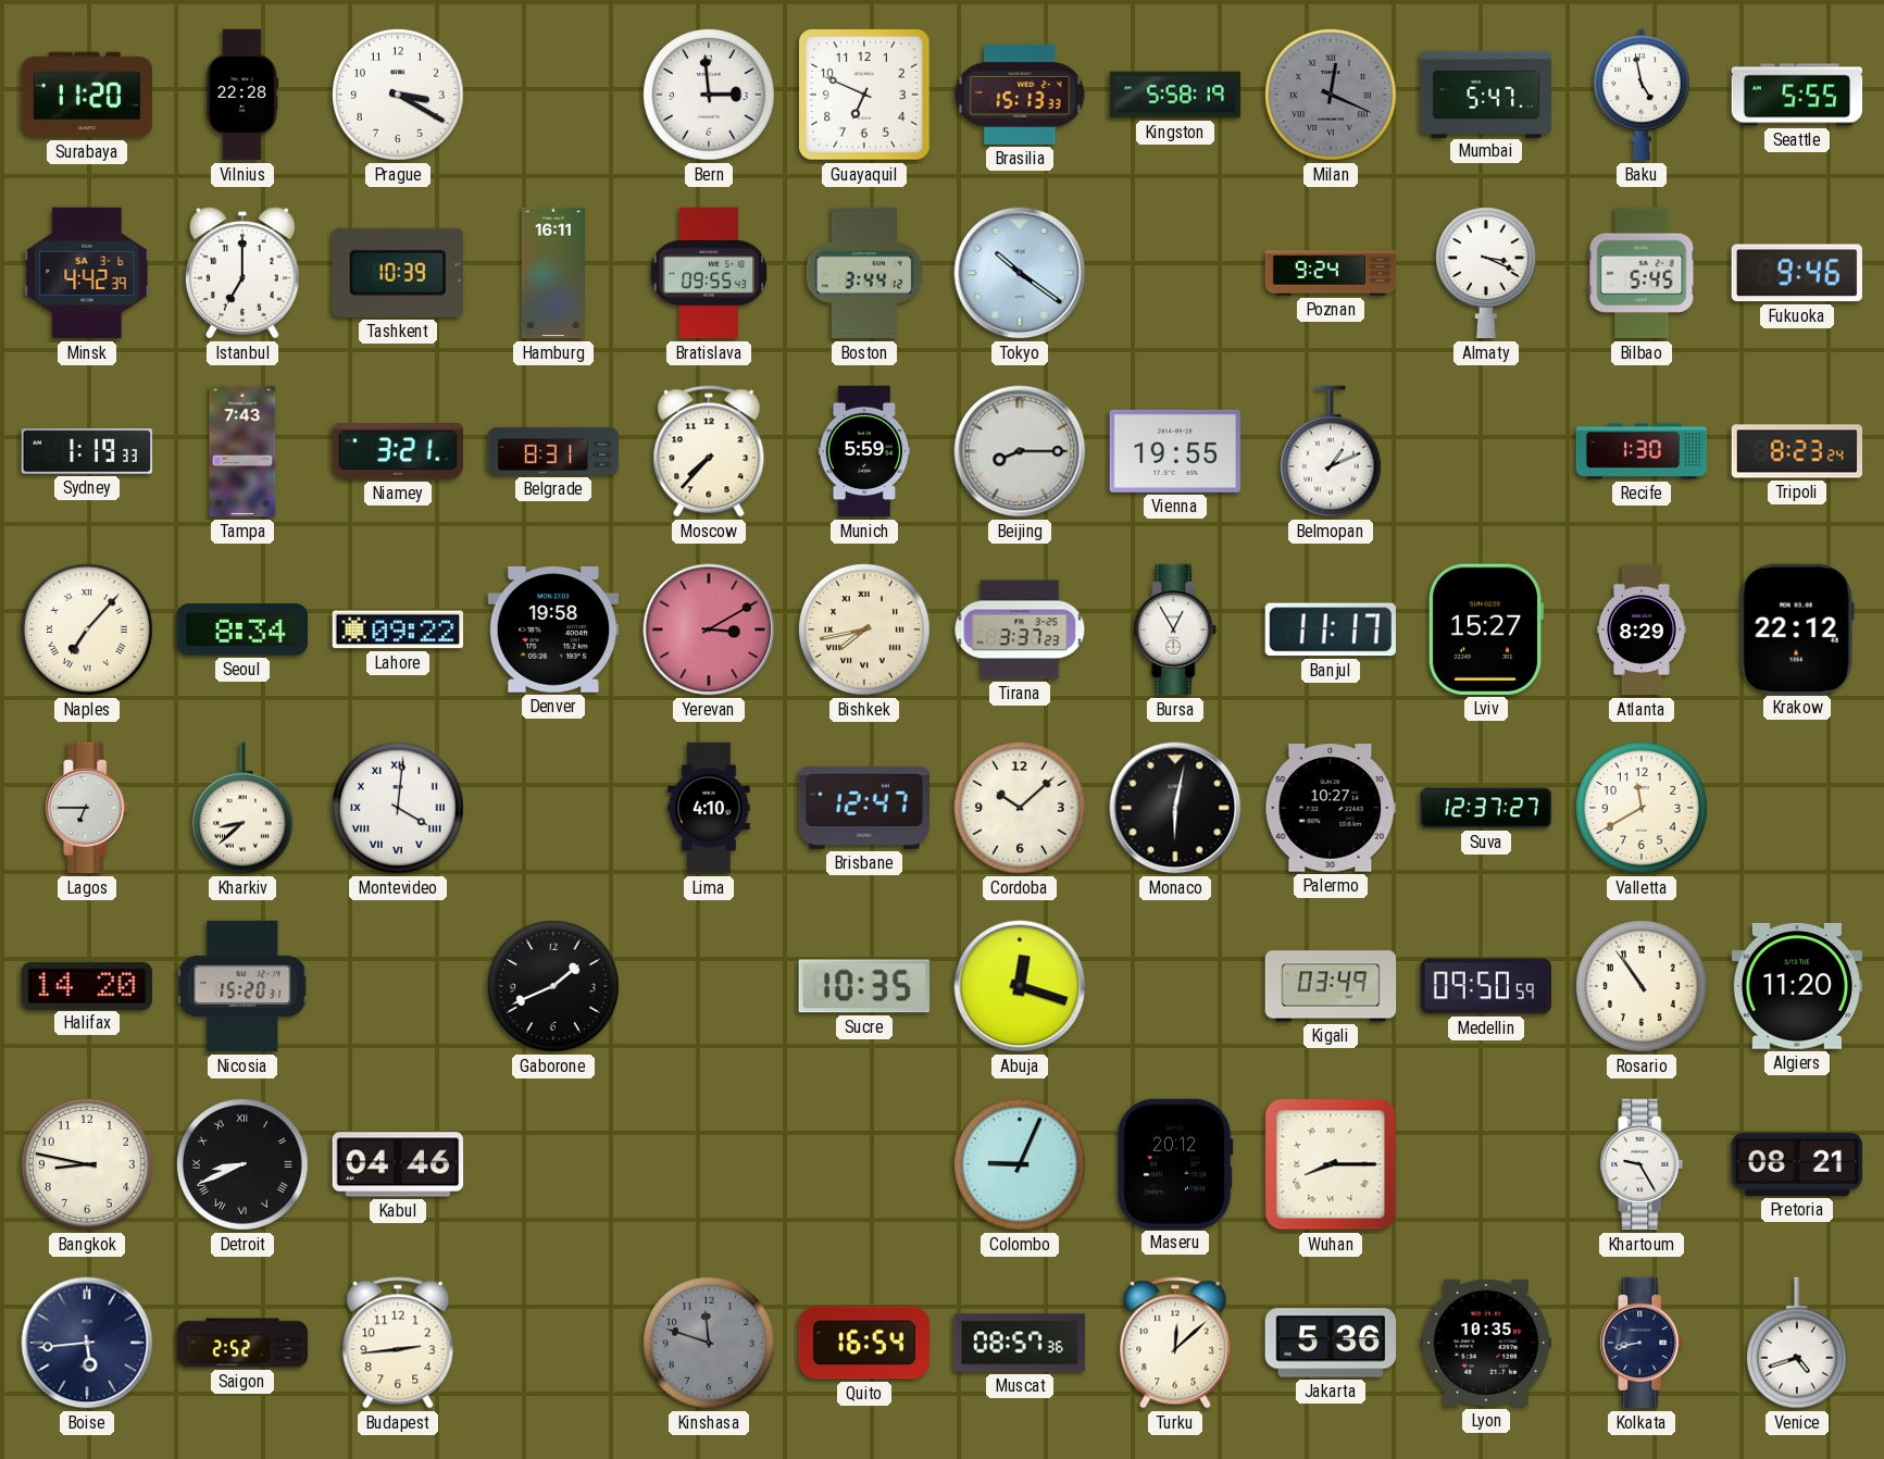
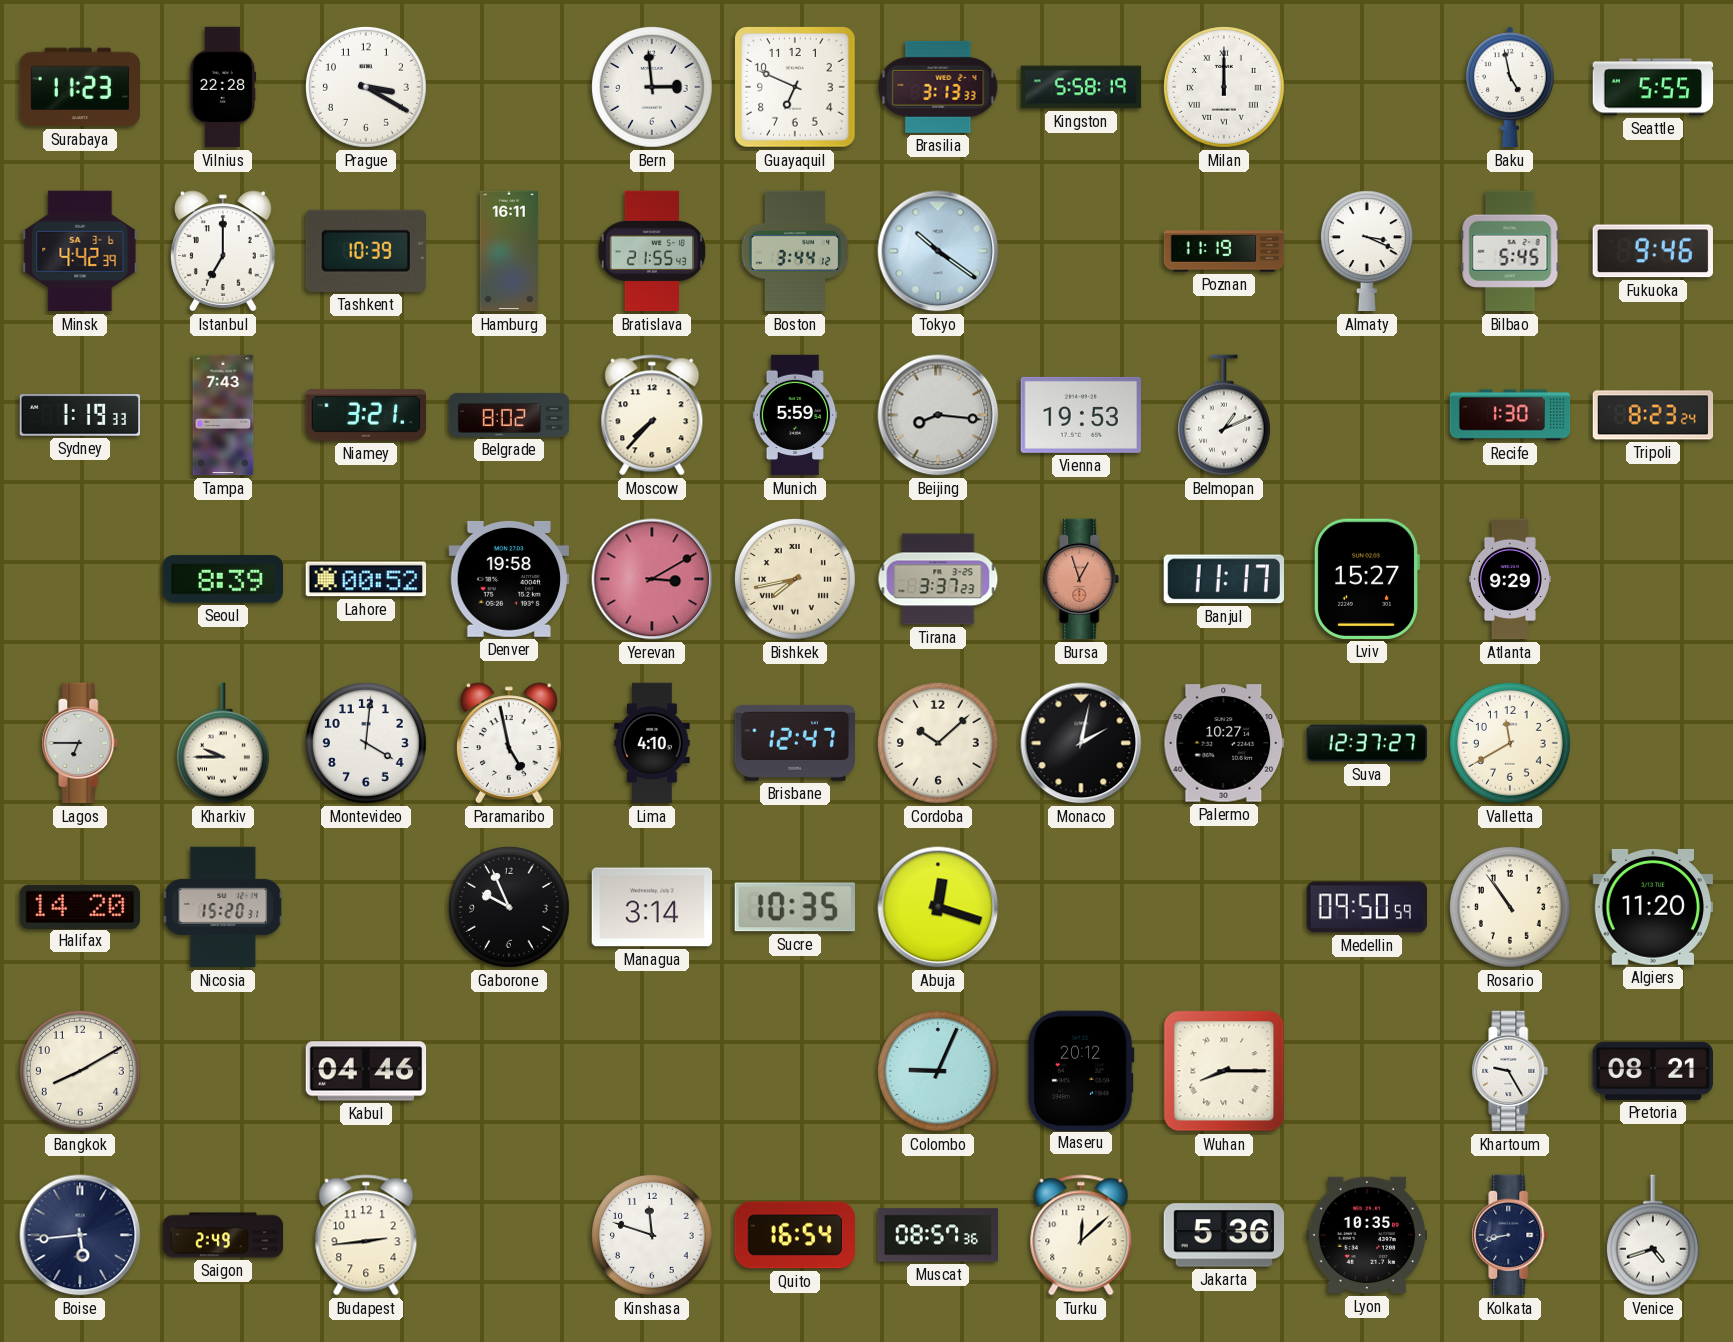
Surabaya: 11:20 -> 11:23 (80, 87)
Brasilia: 15:13 -> 3:13 (938, 87)
Milan: 12:19 -> 12:00 (1224, 87)
Milan dial: grey -> white (1224, 87)
Mumbai: 5:47 -> none (1486, 93)
Bratislava: 09:55 -> 21:55 (652, 251)
Poznan: 9:24 -> 11:19 (1224, 251)
Belgrade: 8:31 -> 8:02 (509, 415)
Beijing: 8:15 -> 8:16 (938, 415)
Vienna: 19:55 -> 19:53 (1080, 415)
Naples: 7:07 -> none (87, 629)
Seoul: 8:34 -> 8:39 (222, 579)
Lahore: 09:22 -> 00:52 (365, 579)
Bursa: 12:55 -> 12:57 (1081, 579)
Bursa dial: white -> salmon (1081, 579)
Atlanta: 8:29 -> 9:29 (1510, 579)
Krakow: 22:12 -> none (1797, 628)
Kharkiv: 8:38 -> 9:45 (223, 743)
Montevideo numerals: Roman -> Arabic (366, 743)
Paramaribo: none -> 4:58 (510, 743)
Monaco: 6:02 -> 2:02 (1081, 743)
Gaborone: 1:41 -> 9:56 (509, 907)
Managua: none -> 3:14 (652, 907)
Kigali: 03:49 -> none (1331, 986)
Bangkok: 8:47 -> 8:10 (80, 1071)
Detroit: 8:41 -> none (242, 1164)
Saigon: 2:52 -> 2:49 (223, 1235)
Kinshasa dial: grey -> white (652, 1235)
